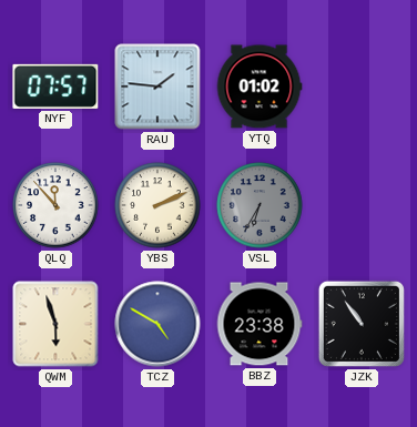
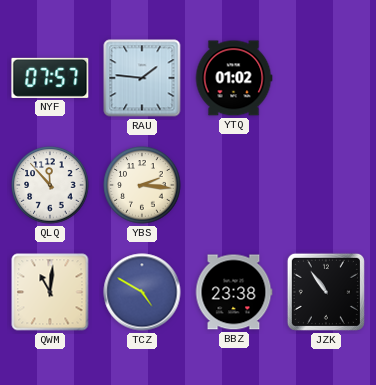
YBS: 2:11 -> 2:16 (142, 185)
VSL: 6:35 -> none (260, 205)
QWM: 5:57 -> 11:01 (50, 292)
